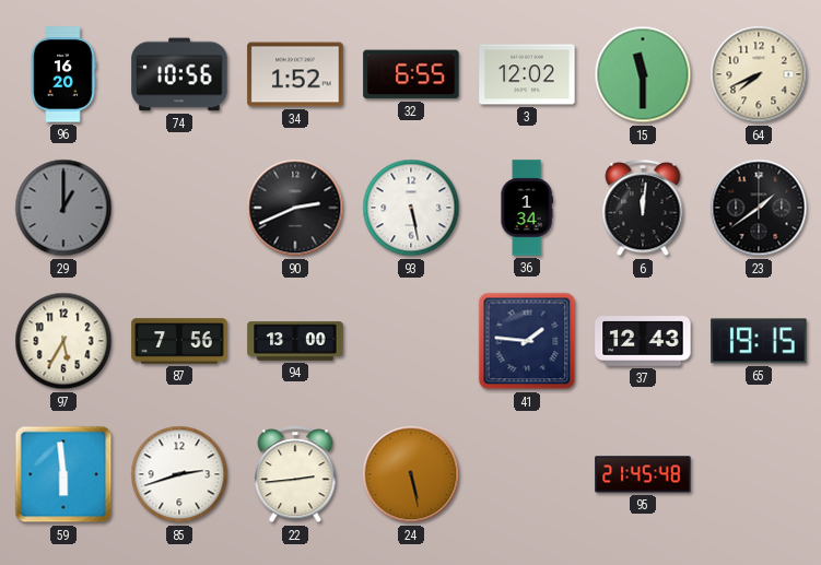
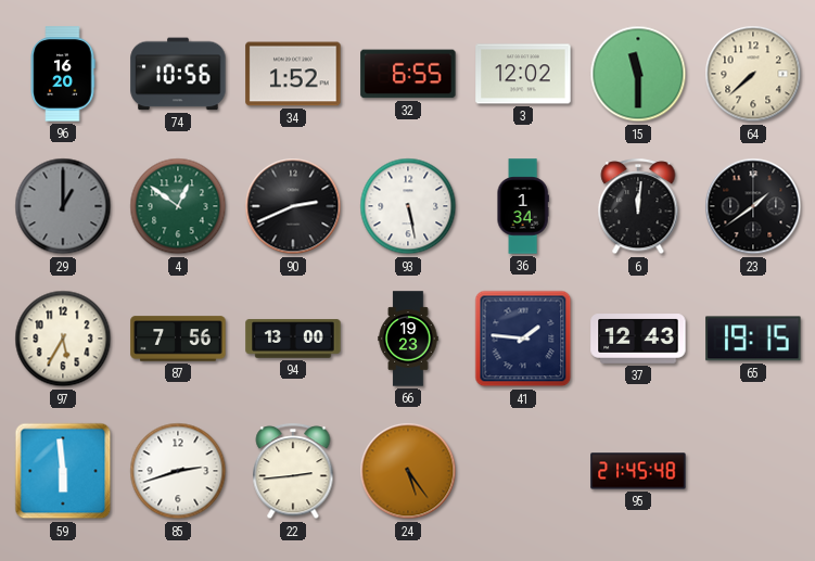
64: 7:41 -> 7:38 (753, 74)
4: none -> 12:51 (178, 206)
66: none -> 19:23 (408, 339)
24: 5:28 -> 5:24 (408, 471)
